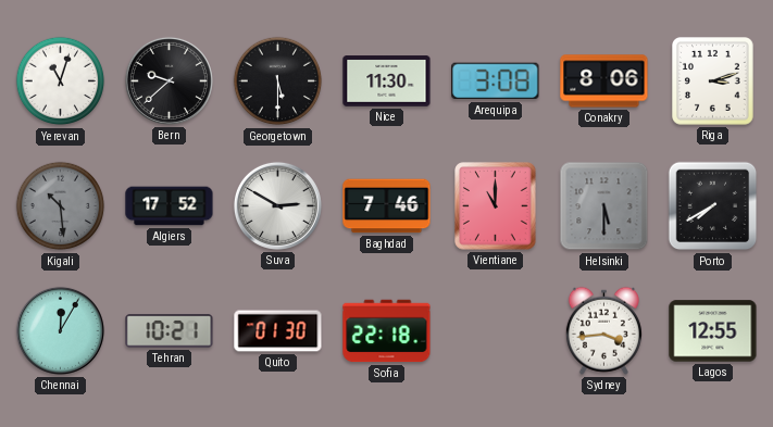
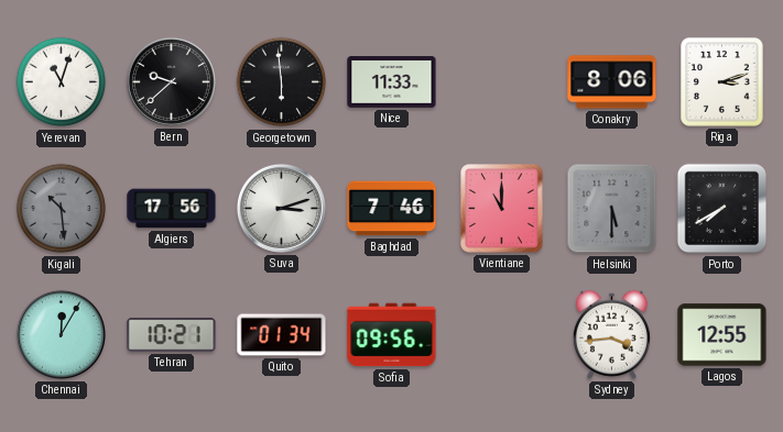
Georgetown: 5:30 -> 5:59 (282, 82)
Nice: 11:30 -> 11:33 (392, 82)
Arequipa: 3:08 -> none (496, 81)
Algiers: 17:52 -> 17:56 (172, 209)
Suva: 2:50 -> 3:12 (281, 208)
Quito: 01:30 -> 01:34 (282, 335)
Sofia: 22:18 -> 09:56 (392, 335)
